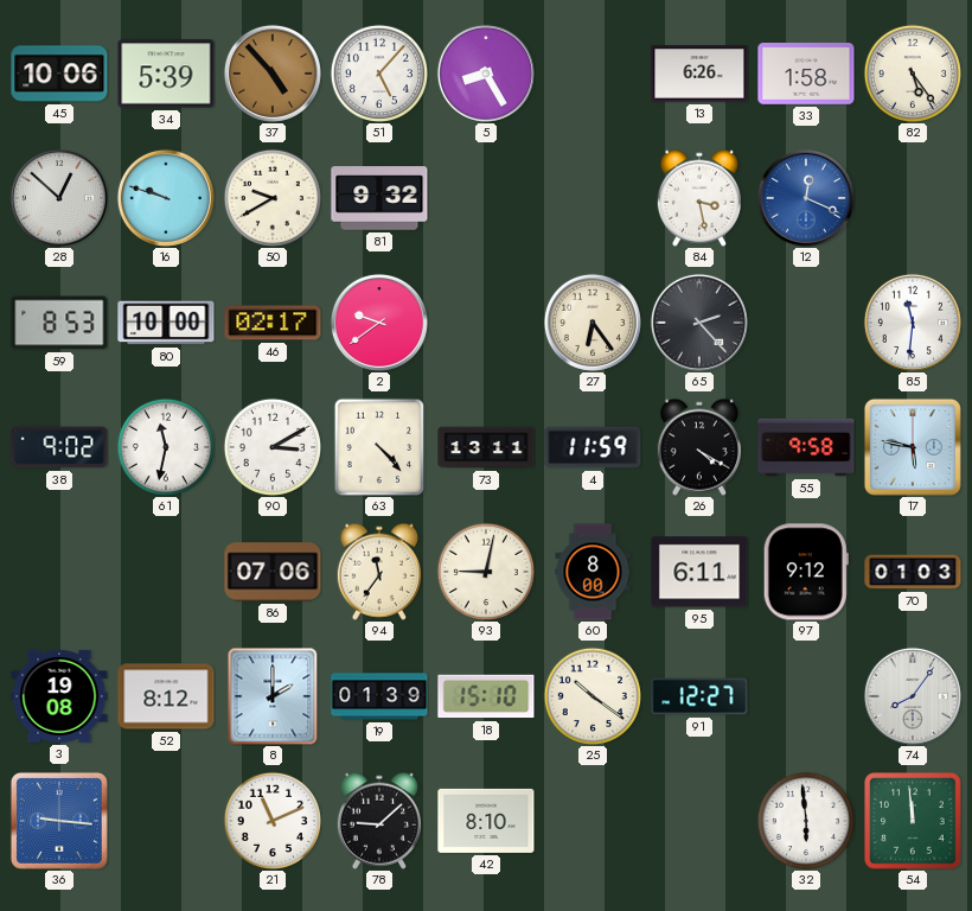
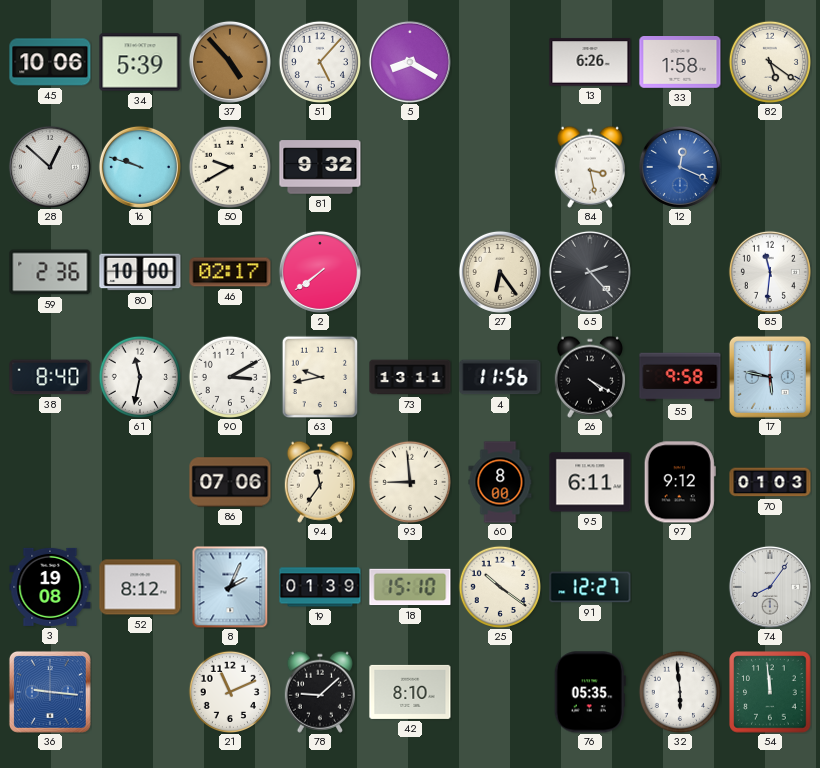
5: 8:25 -> 8:20 (410, 62)
82: 5:24 -> 5:21 (769, 61)
59: 8:53 -> 2:36 (50, 272)
2: 9:39 -> 7:39 (320, 272)
38: 9:02 -> 8:40 (50, 377)
63: 4:23 -> 9:43 (320, 377)
4: 11:59 -> 11:56 (500, 377)
93: 9:02 -> 8:59 (409, 481)
8: 2:00 -> 2:04 (230, 587)
76: none -> 05:35 (590, 692)
